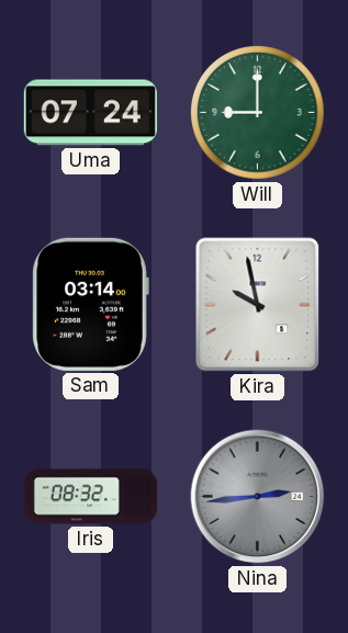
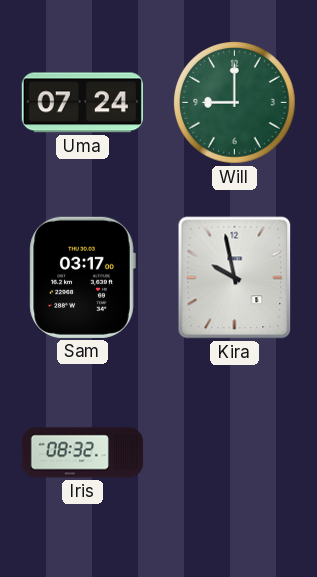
Sam: 03:14 -> 03:17 (82, 277)
Nina: 2:44 -> none (258, 497)
